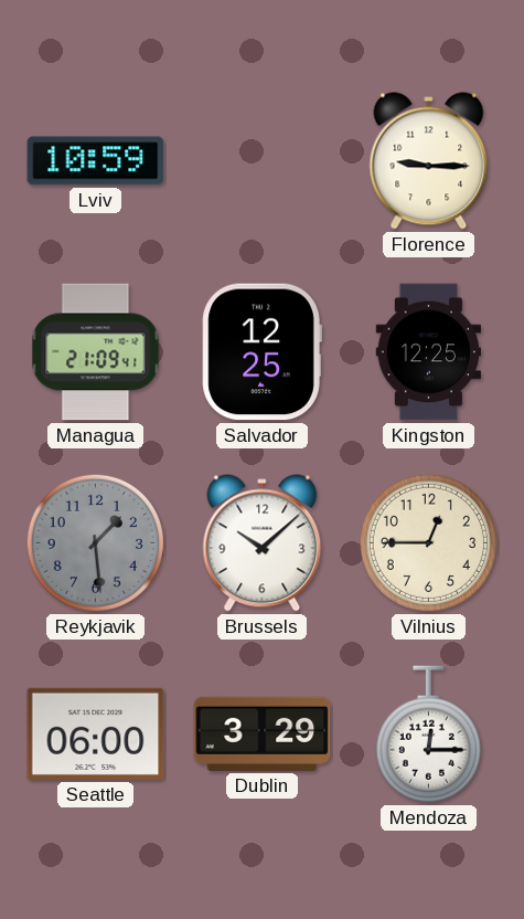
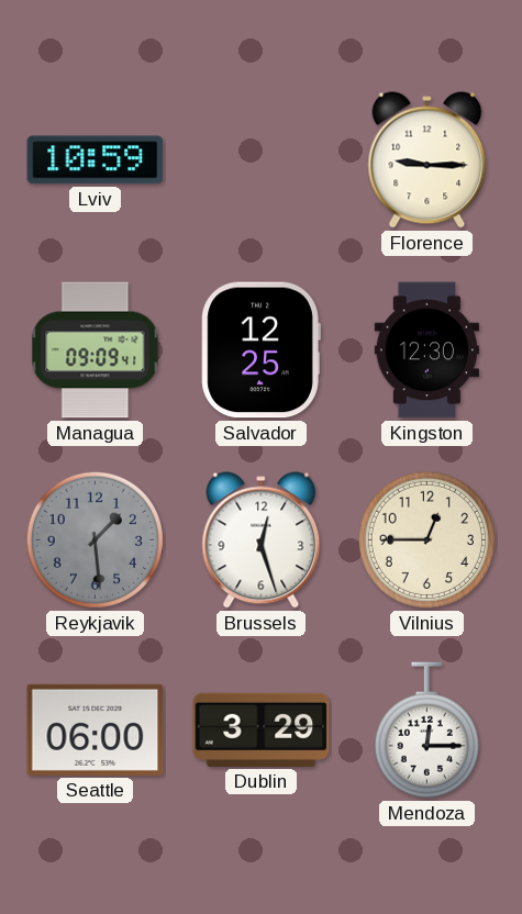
Managua: 21:09 -> 09:09 (96, 350)
Kingston: 12:25 -> 12:30 (426, 350)
Brussels: 10:08 -> 12:27 (262, 540)
